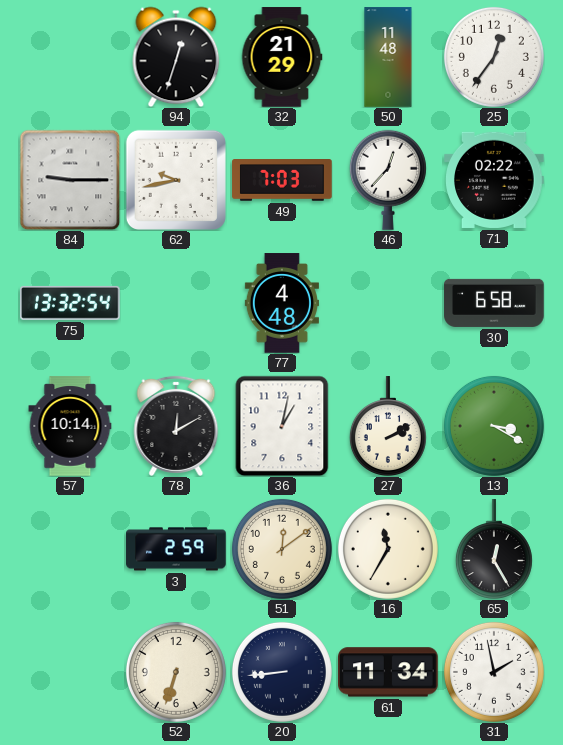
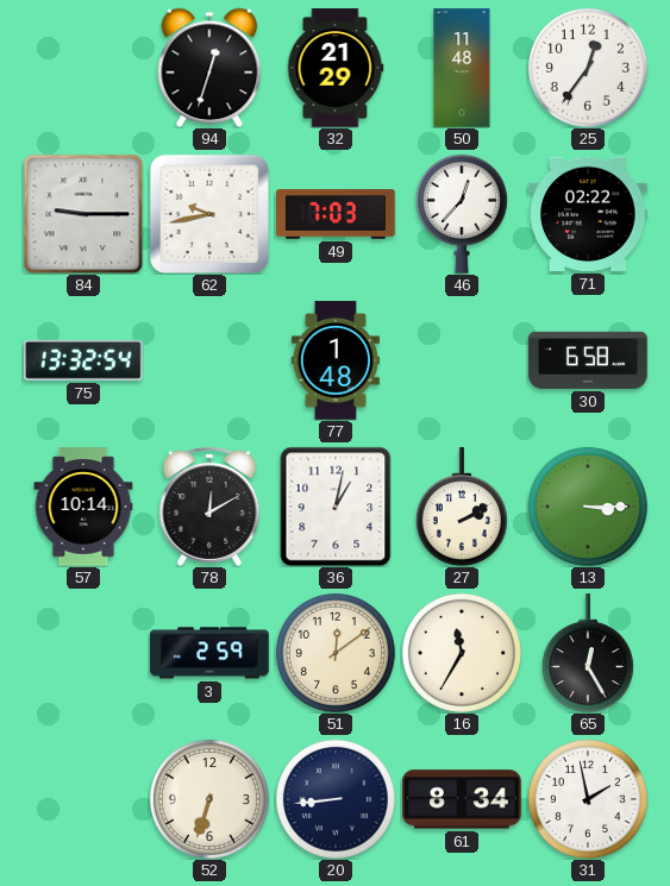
77: 4:48 -> 1:48 (336, 360)
13: 3:20 -> 3:15 (588, 507)
61: 11:34 -> 8:34 (462, 799)
